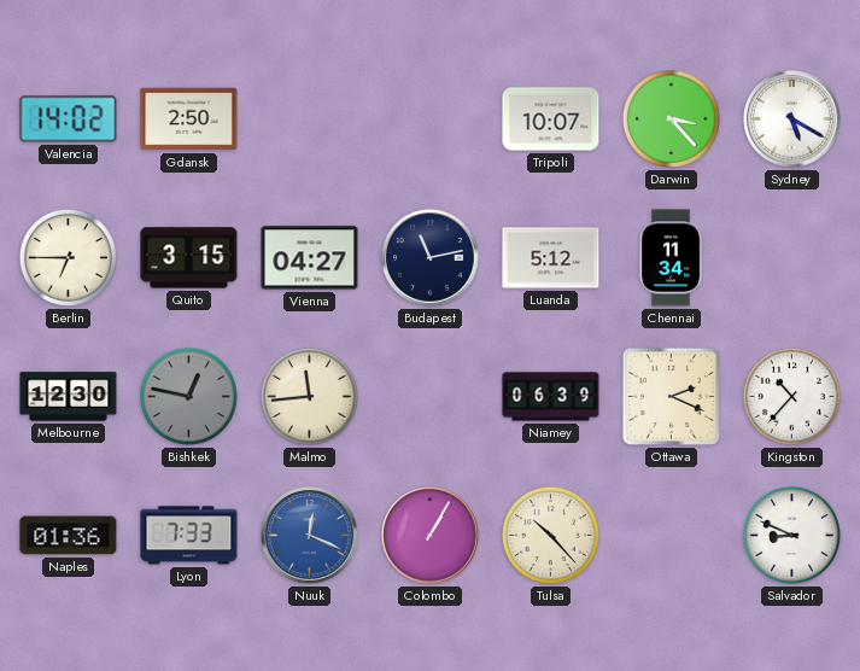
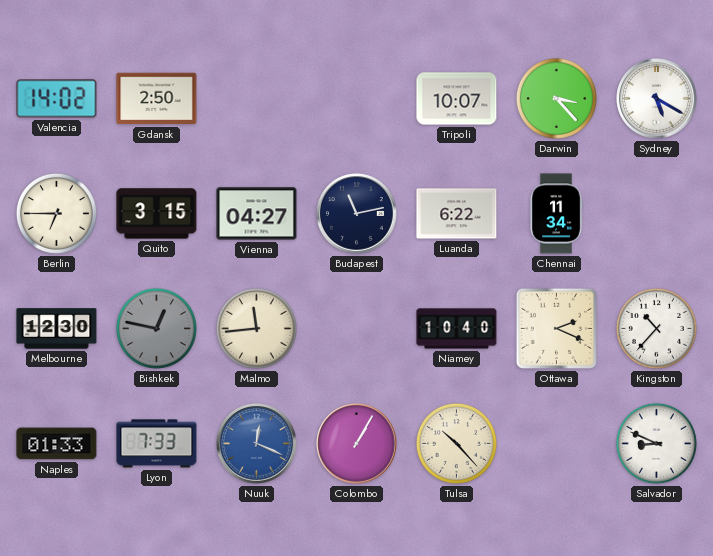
Luanda: 5:12 -> 6:22 (457, 214)
Niamey: 06:39 -> 10:40 (457, 329)
Naples: 01:36 -> 01:33 (57, 444)
